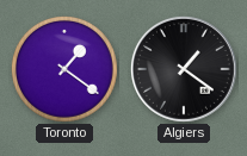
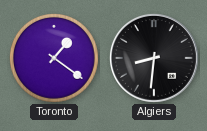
Algiers: 1:21 -> 8:31 (154, 58)
